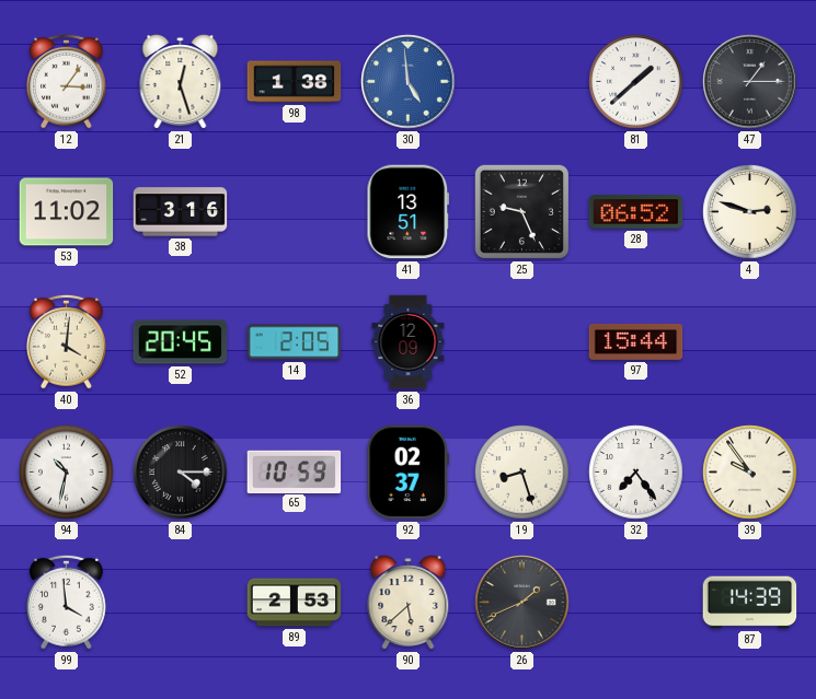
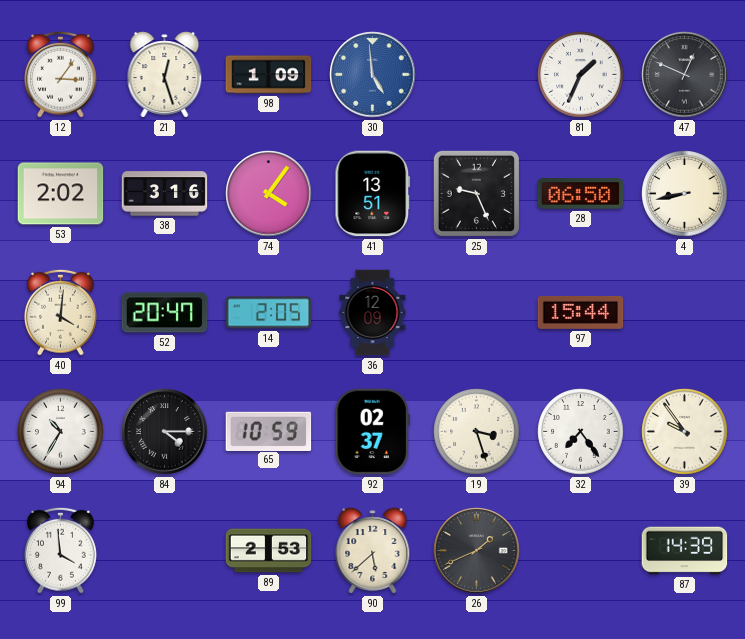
98: 1:38 -> 1:09 (269, 75)
81: 1:38 -> 1:34 (581, 75)
47: 1:15 -> 12:49 (685, 75)
53: 11:02 -> 2:02 (61, 194)
74: none -> 4:06 (269, 194)
28: 06:52 -> 06:50 (581, 194)
4: 2:48 -> 8:43 (685, 194)
52: 20:45 -> 20:47 (165, 313)
94: 10:32 -> 10:35 (61, 432)
19: 8:27 -> 3:27 (477, 432)
